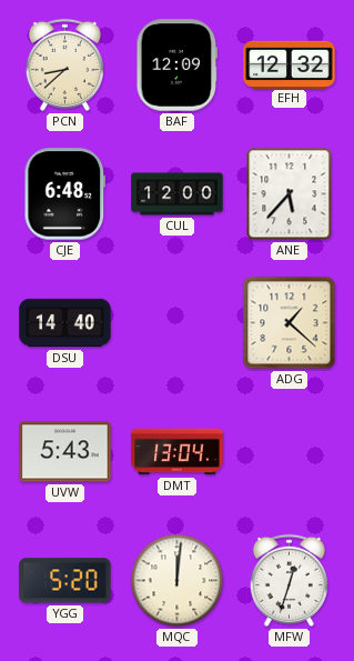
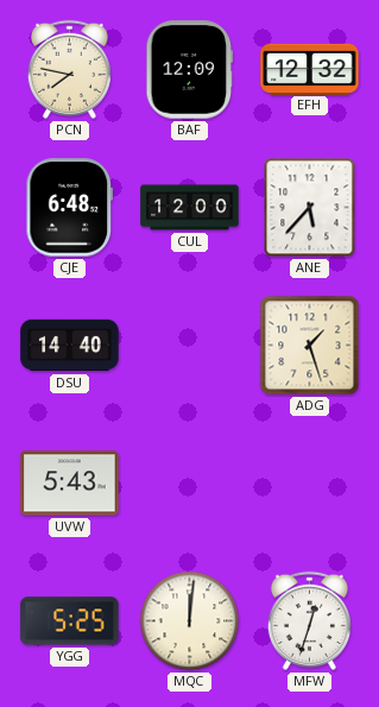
PCN: 8:38 -> 7:47 (69, 69)
ADG: 1:22 -> 1:27 (310, 346)
DMT: 13:04 -> none (178, 452)
YGG: 5:20 -> 5:25 (70, 621)
